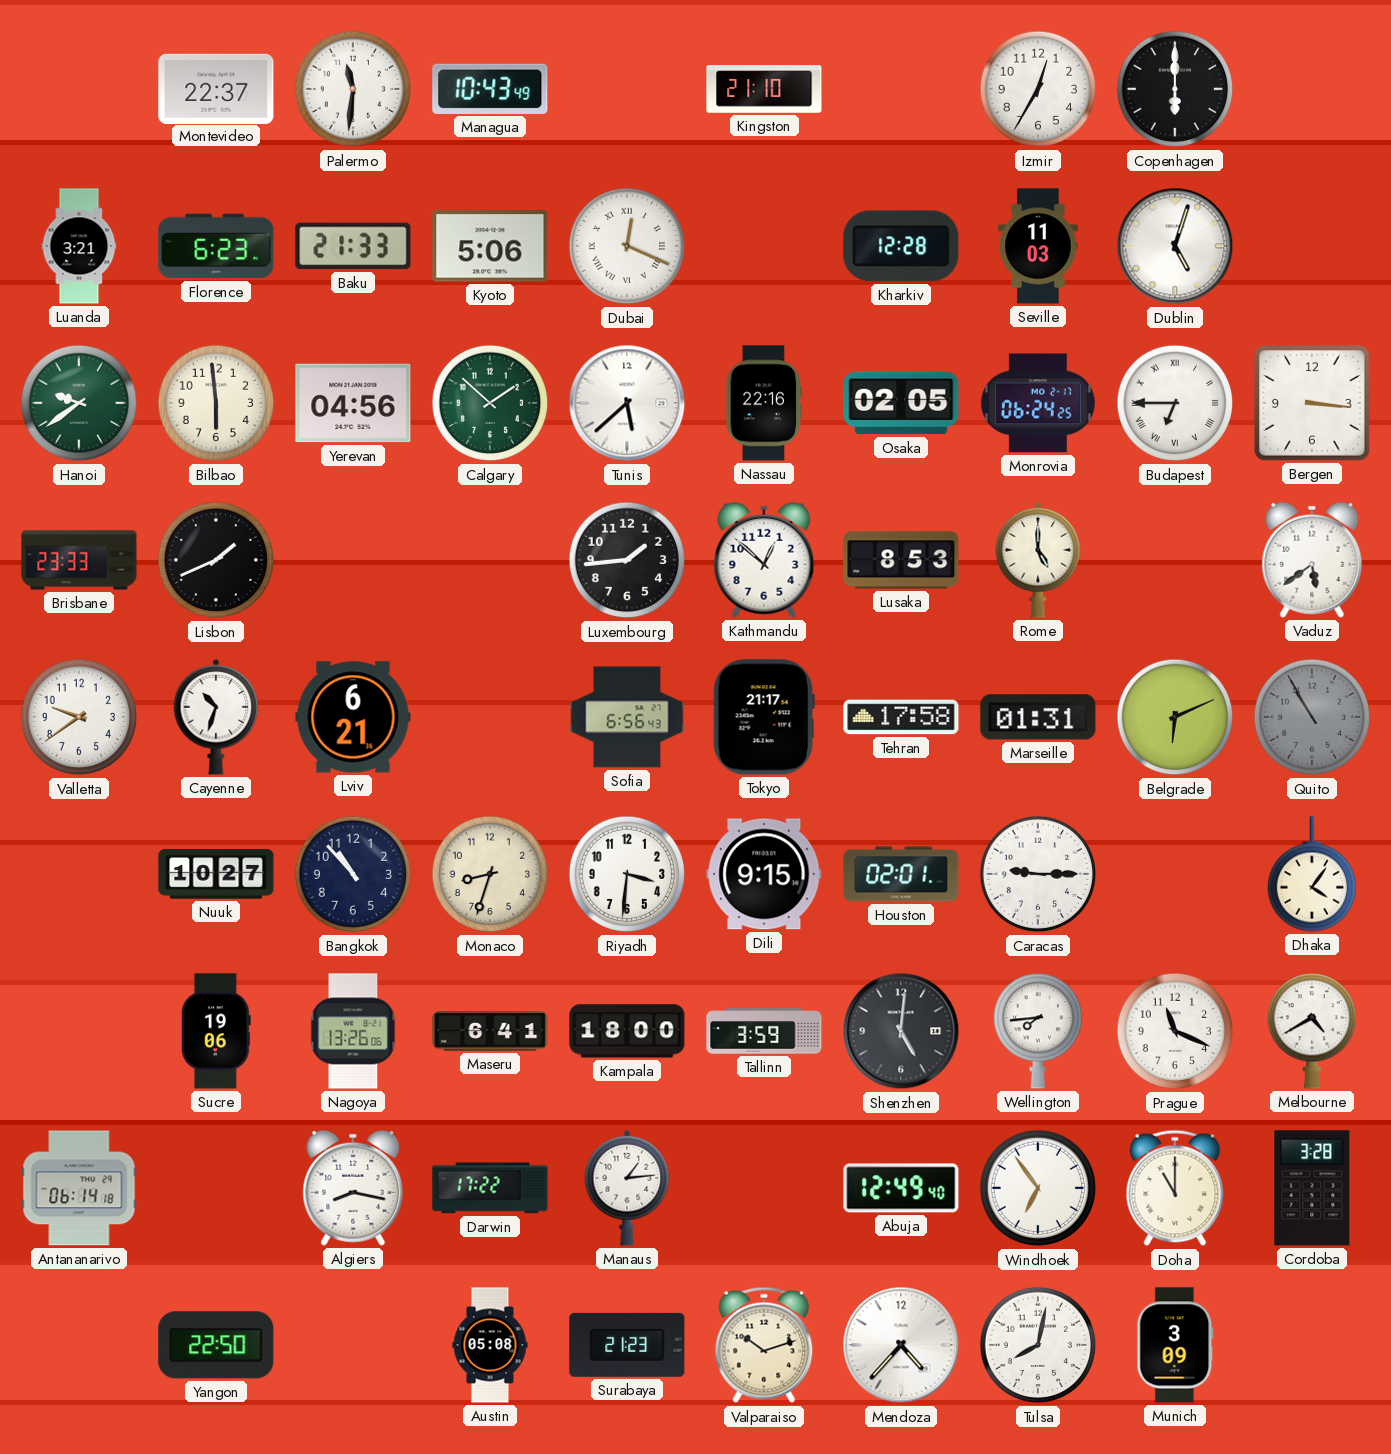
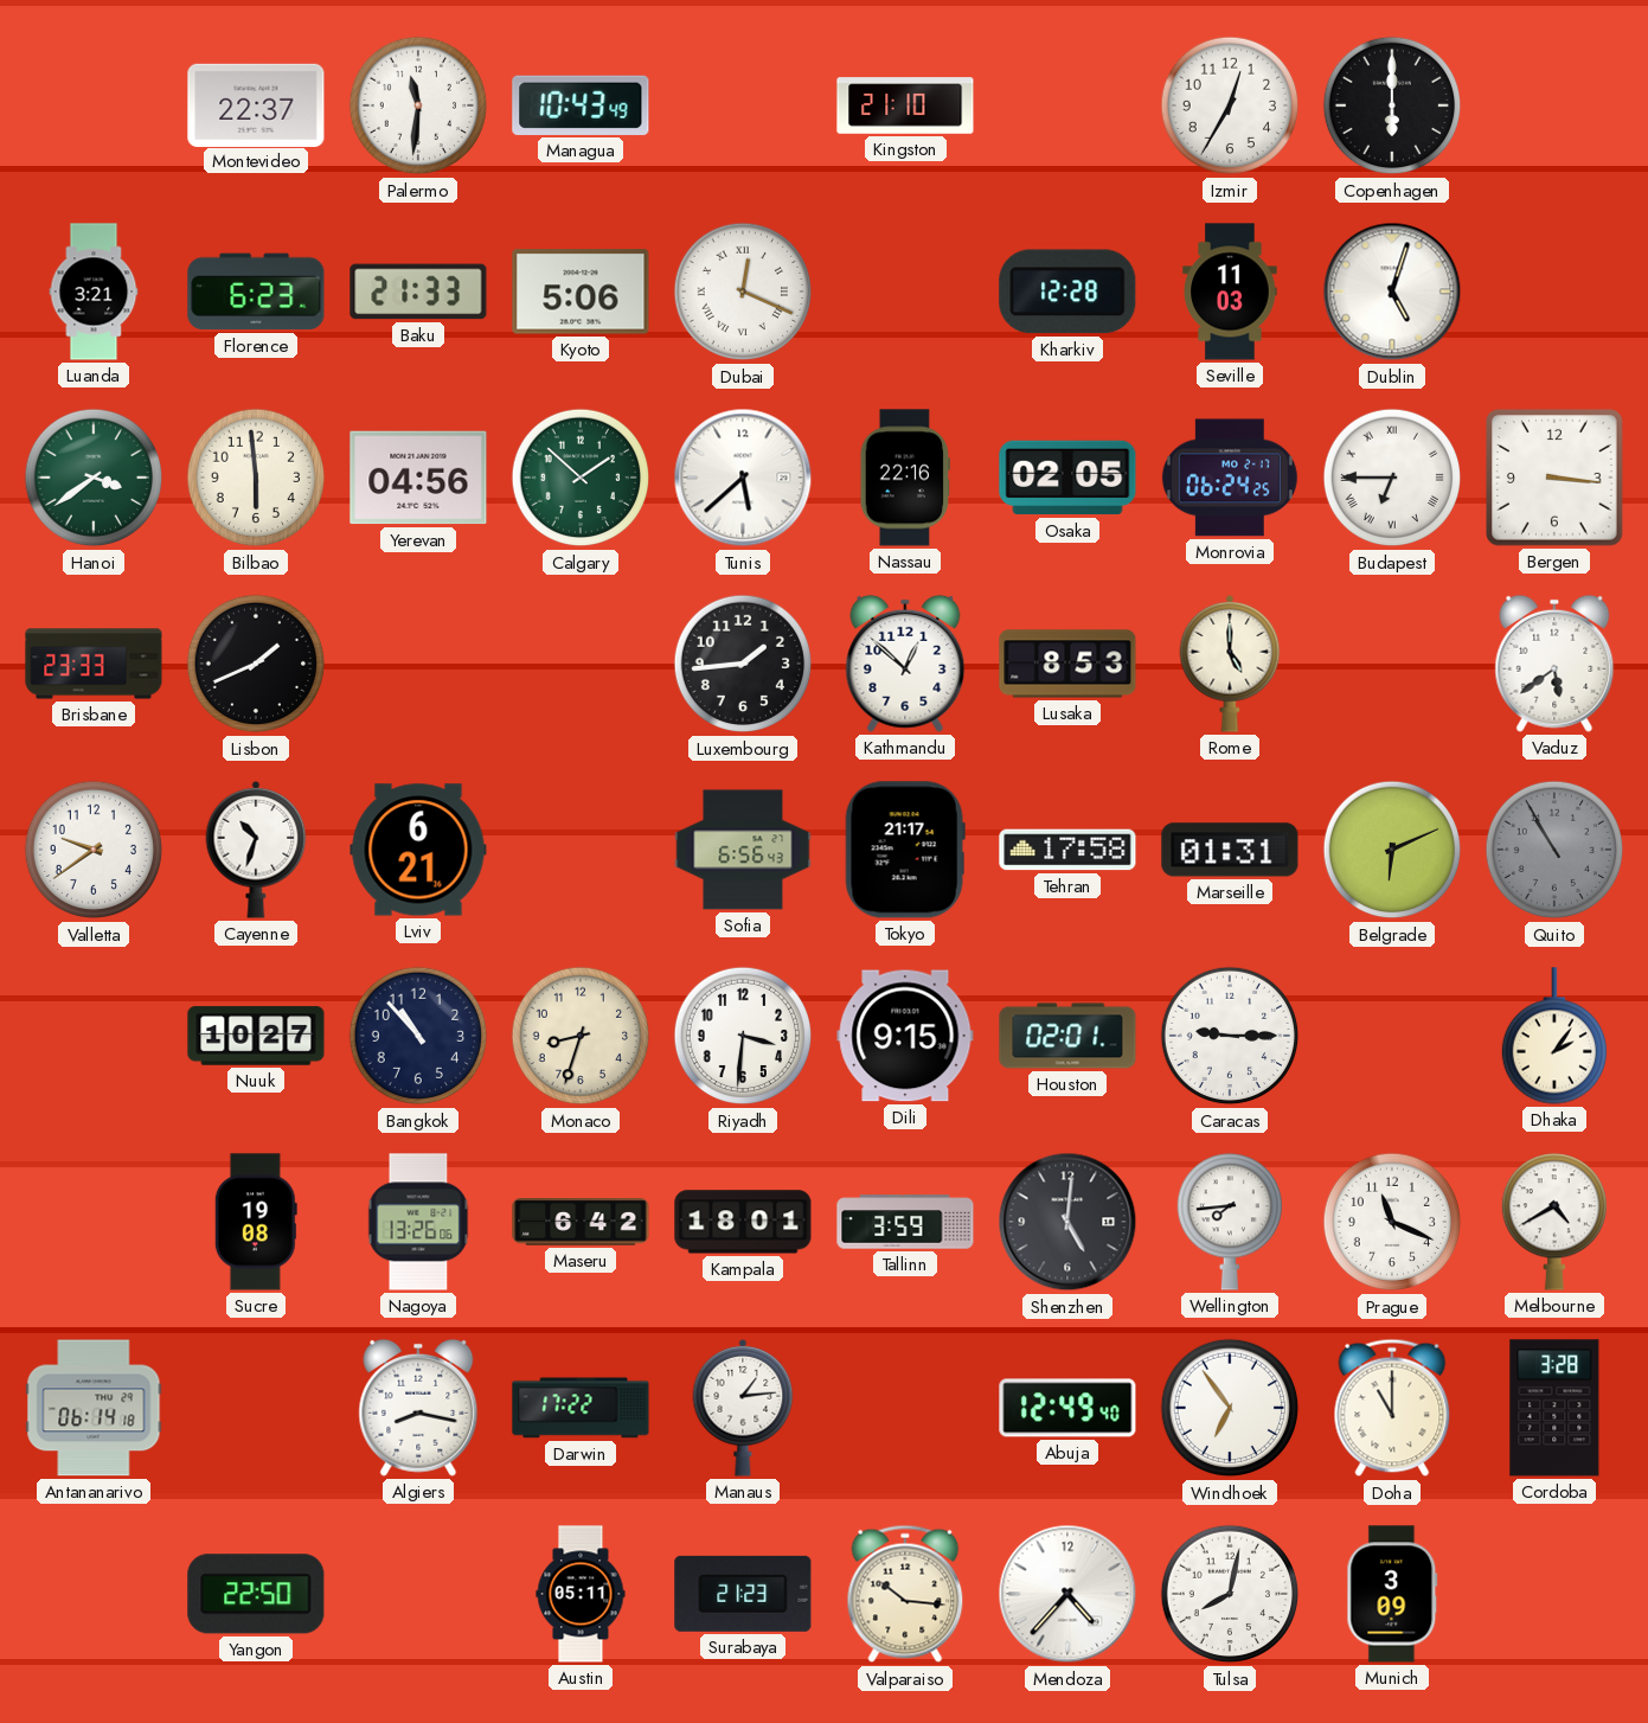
Hanoi: 9:39 -> 3:39 (94, 478)
Dhaka: 4:06 -> 2:06 (1553, 1036)
Sucre: 19:06 -> 19:08 (256, 1222)
Maseru: 6:41 -> 6:42 (581, 1222)
Kampala: 18:00 -> 18:01 (743, 1222)
Austin: 05:08 -> 05:11 (581, 1594)
Valparaiso: 10:12 -> 10:16 (905, 1594)
